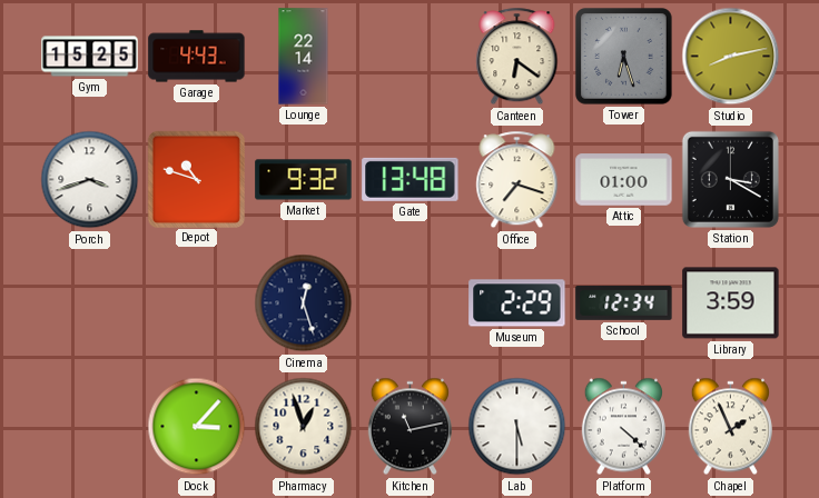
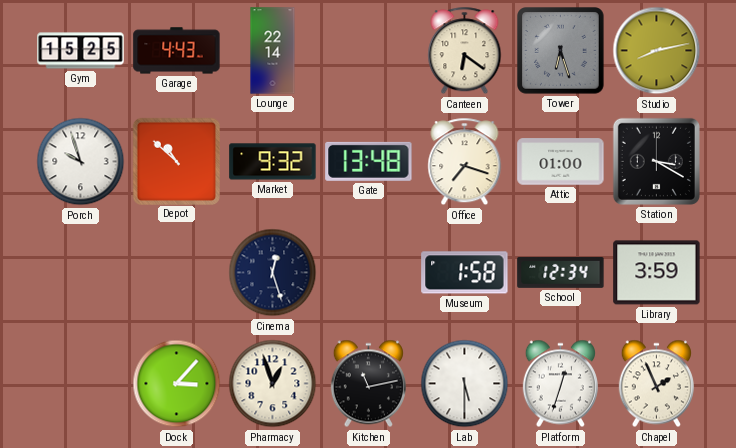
Porch: 3:42 -> 9:57 (81, 162)
Depot: 10:48 -> 10:52 (176, 161)
Museum: 2:29 -> 1:58 (465, 273)
Platform: 4:22 -> 12:33 (560, 384)
